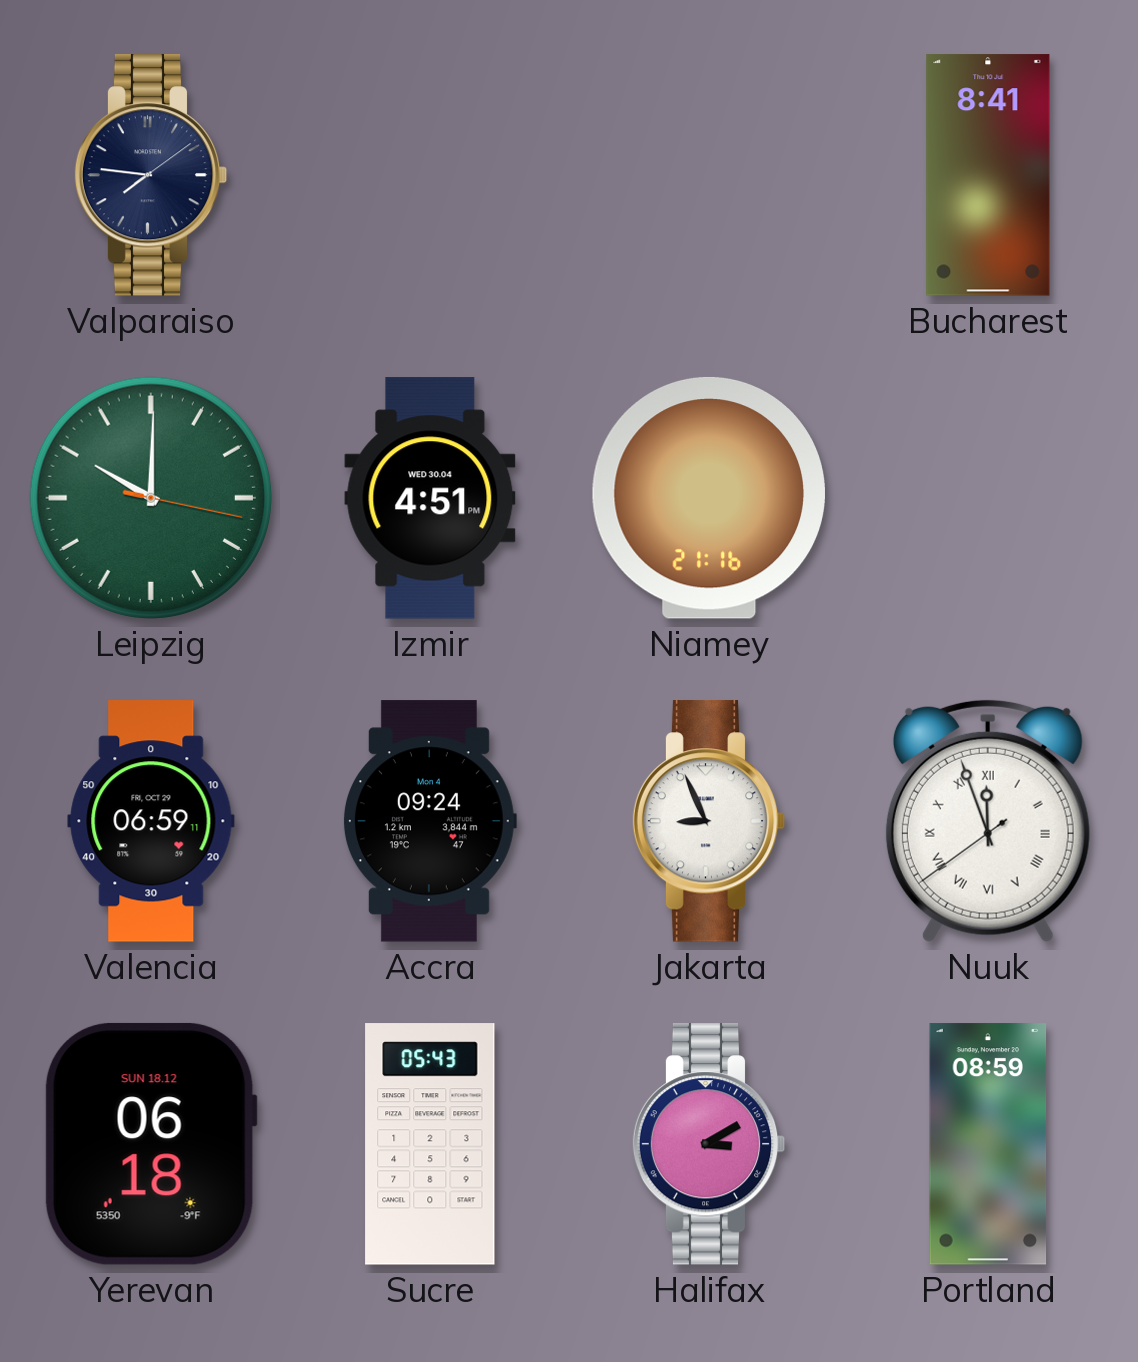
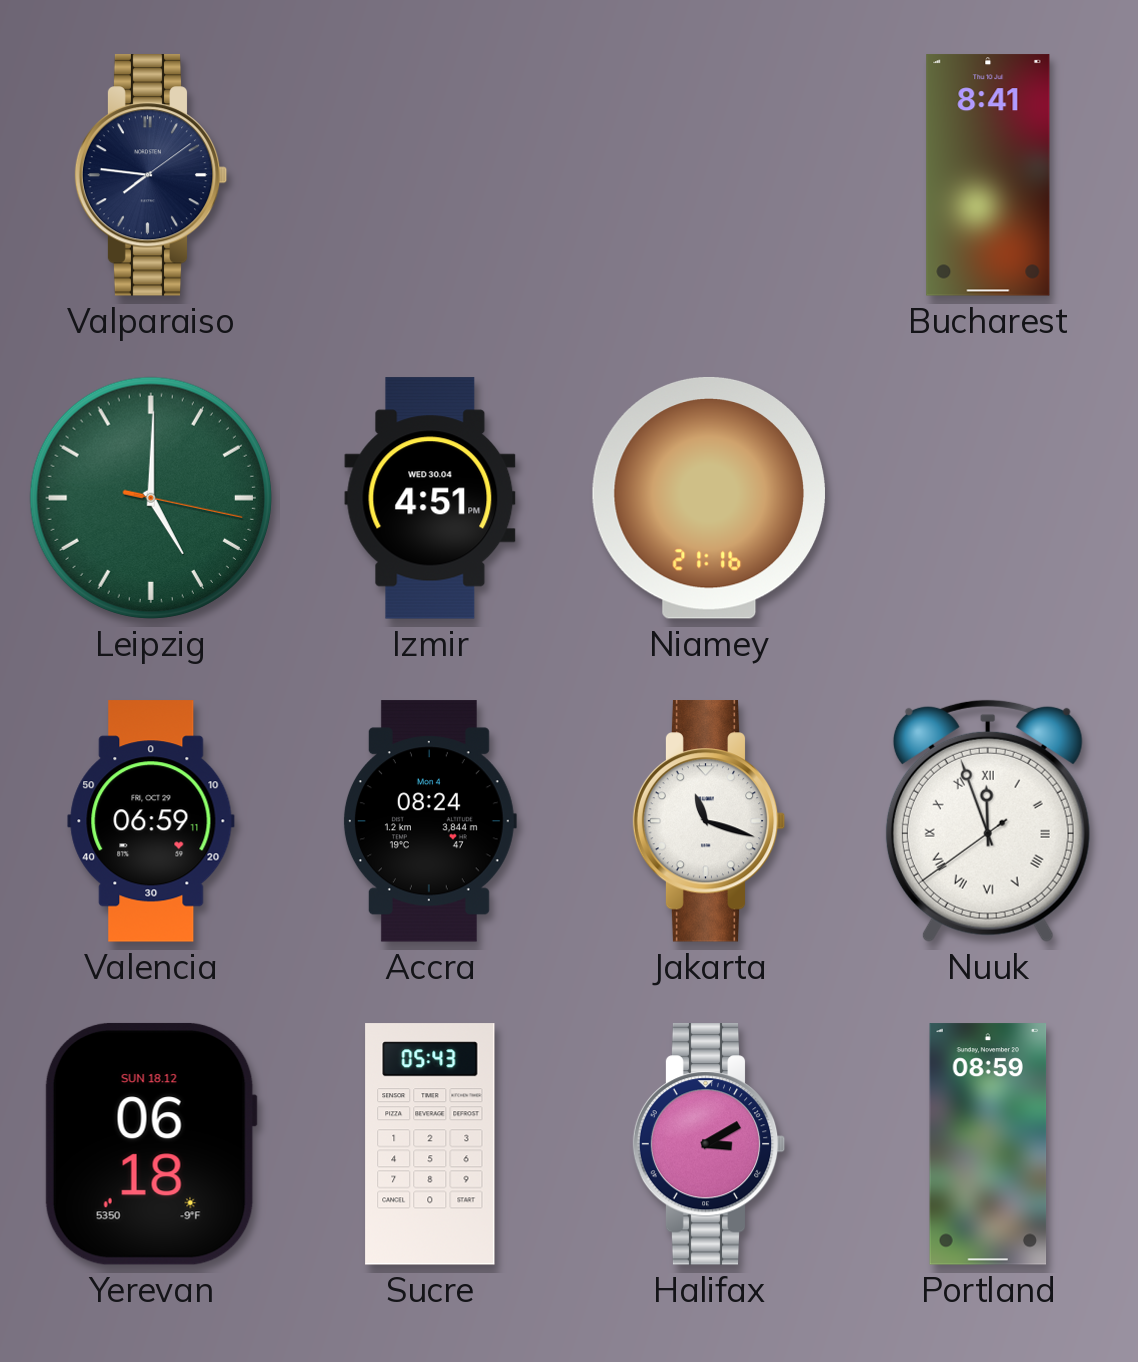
Leipzig: 10:00 -> 5:00 (151, 498)
Accra: 09:24 -> 08:24 (429, 821)
Jakarta: 8:56 -> 11:18 (709, 821)
